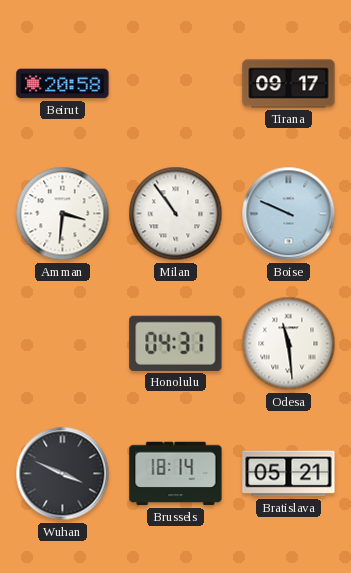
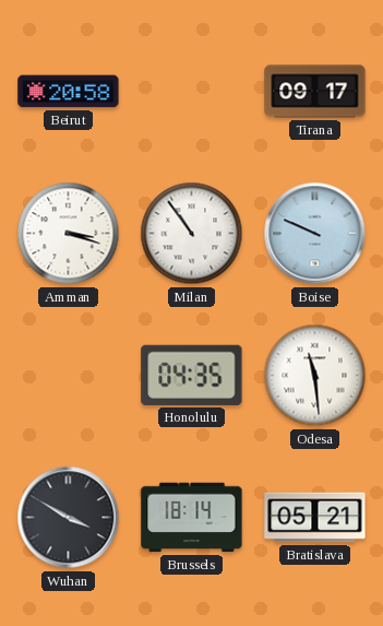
Amman: 3:31 -> 3:18 (69, 234)
Honolulu: 04:31 -> 04:35 (192, 375)
Wuhan: 3:49 -> 3:50 (69, 518)
